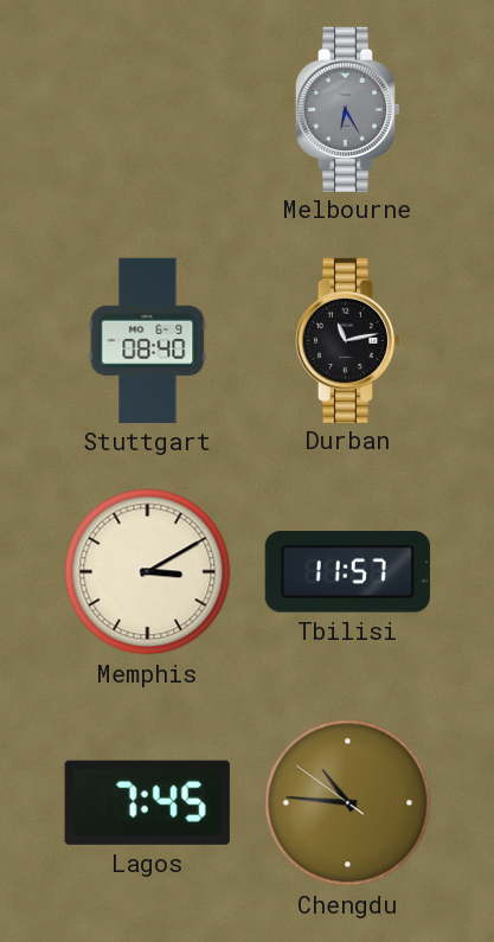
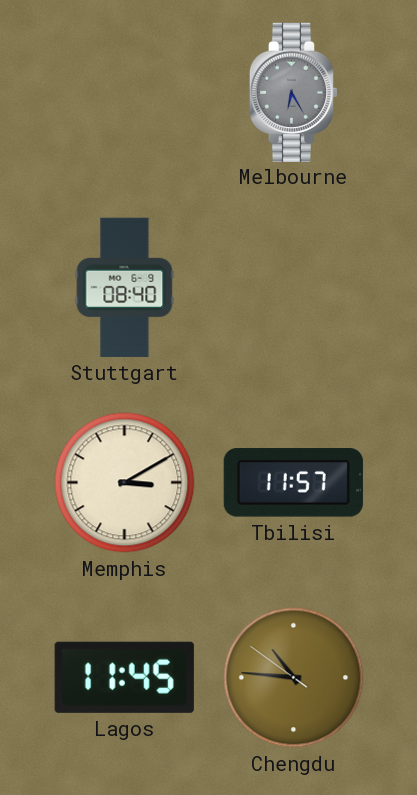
Durban: 11:13 -> none (348, 340)
Lagos: 7:45 -> 11:45 (124, 677)
